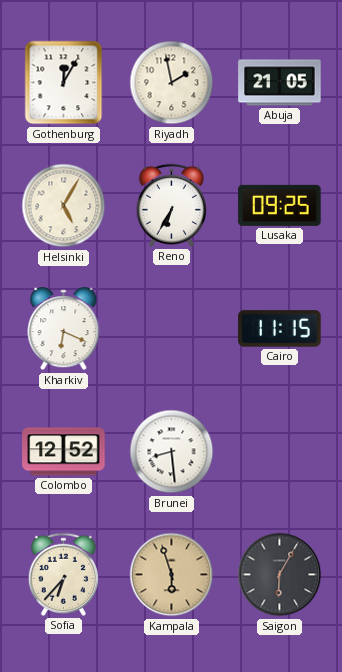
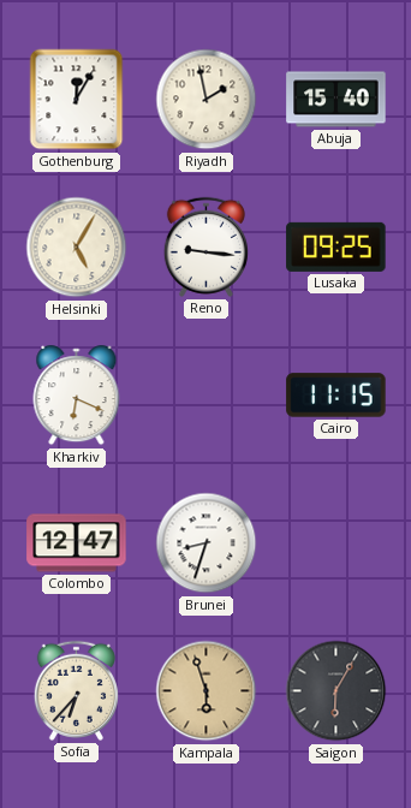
Abuja: 21:05 -> 15:40 (336, 100)
Reno: 6:35 -> 9:16 (205, 246)
Colombo: 12:52 -> 12:47 (77, 543)
Brunei: 8:29 -> 8:33 (207, 543)
